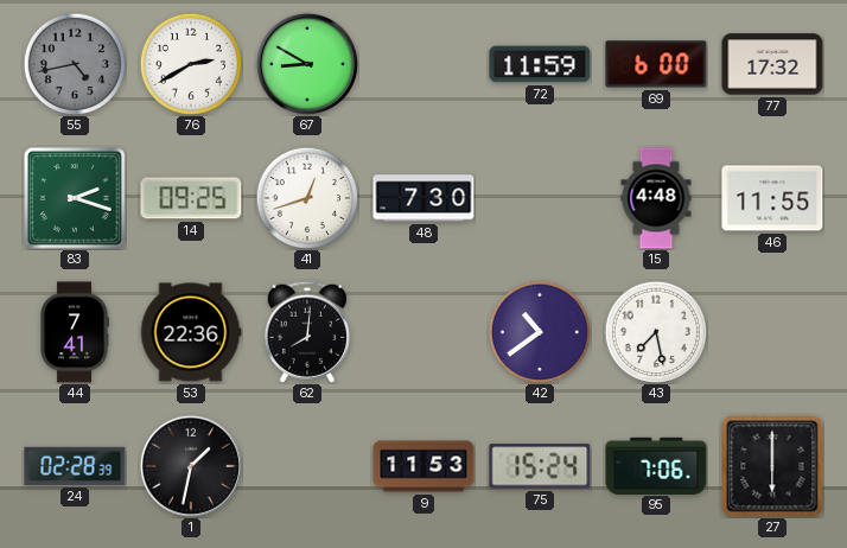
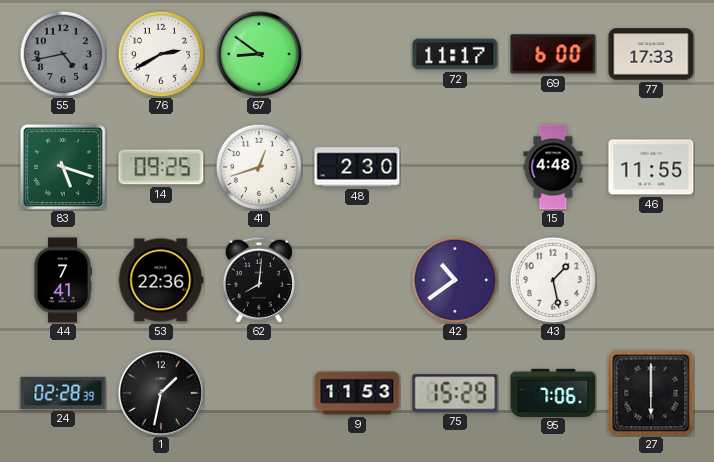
67: 8:50 -> 8:51 (259, 54)
72: 11:59 -> 11:17 (455, 54)
77: 17:32 -> 17:33 (651, 54)
83: 2:18 -> 5:18 (63, 167)
48: 7:30 -> 2:30 (357, 167)
43: 7:28 -> 1:28 (552, 279)
75: 15:24 -> 15:29 (455, 393)
